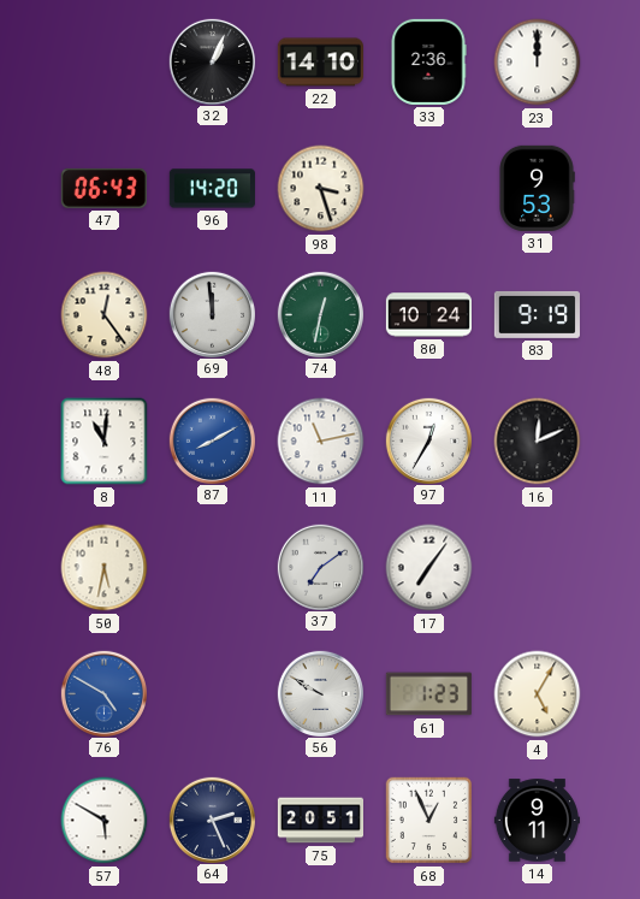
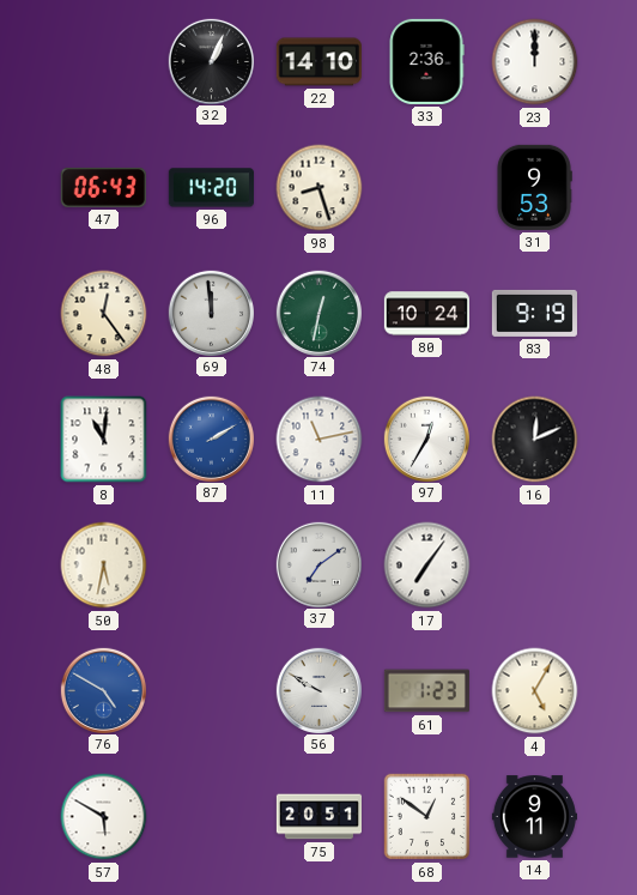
98: 3:27 -> 8:27 (320, 188)
87: 8:10 -> 2:10 (211, 439)
64: 2:26 -> none (212, 820)
68: 12:56 -> 12:51 (427, 817)
